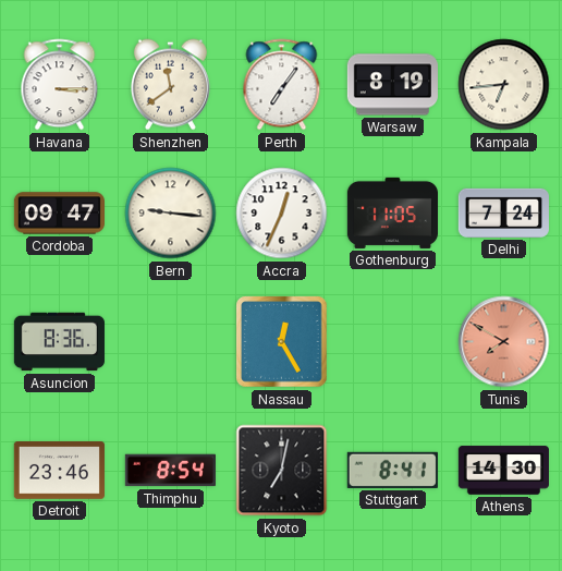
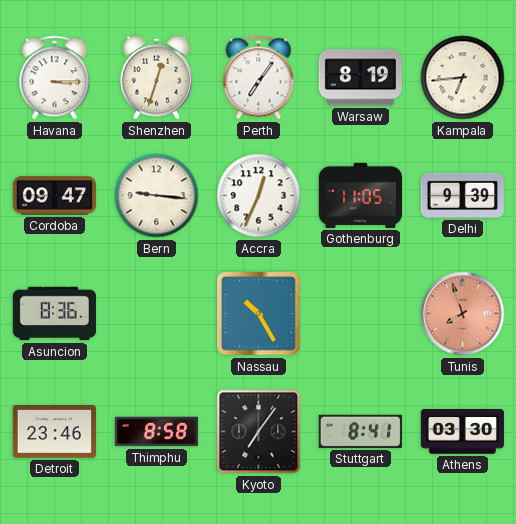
Shenzhen: 11:39 -> 12:33 (156, 78)
Delhi: 7:24 -> 9:39 (462, 195)
Nassau: 12:25 -> 10:25 (259, 314)
Tunis: 7:50 -> 7:57 (463, 314)
Thimphu: 8:54 -> 8:58 (156, 432)
Kyoto: 7:02 -> 7:06 (259, 432)
Athens: 14:30 -> 03:30 (462, 432)
